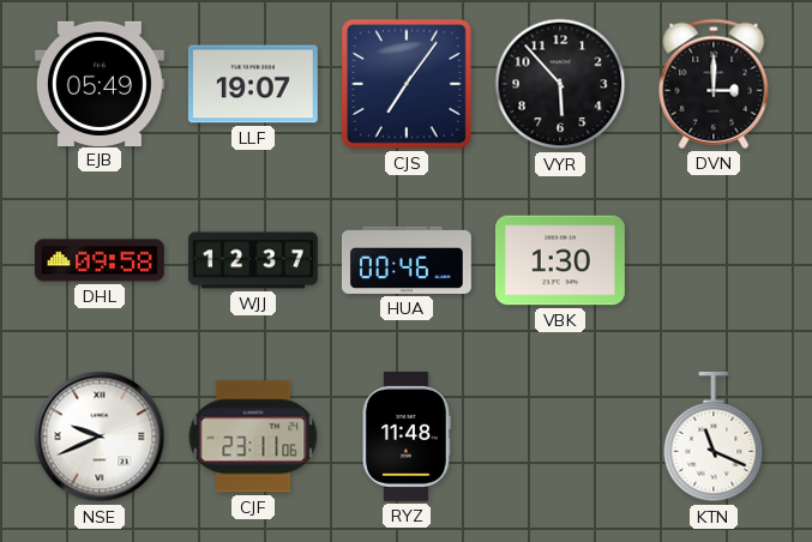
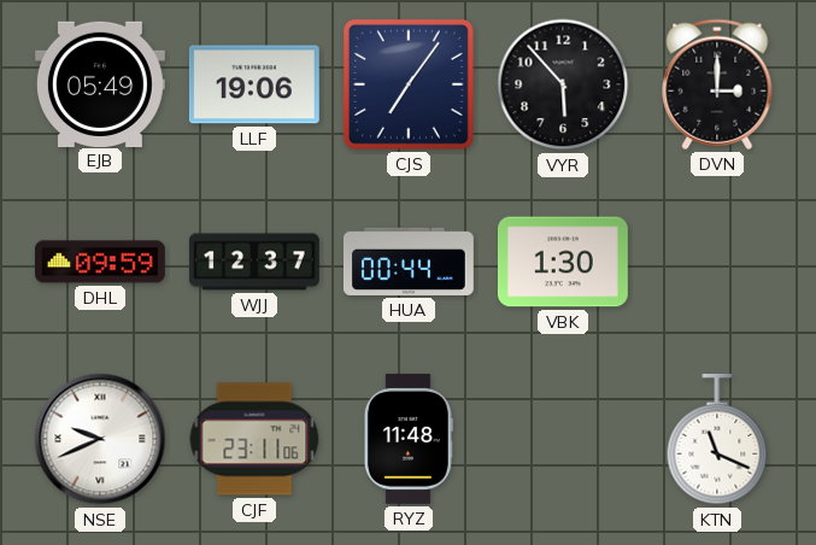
LLF: 19:07 -> 19:06 (254, 84)
DHL: 09:58 -> 09:59 (100, 262)
HUA: 00:46 -> 00:44 (409, 262)
